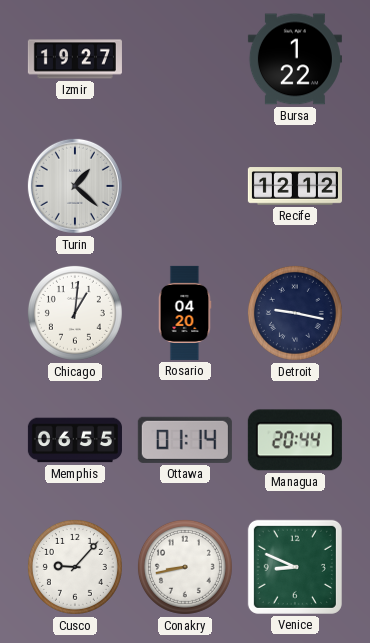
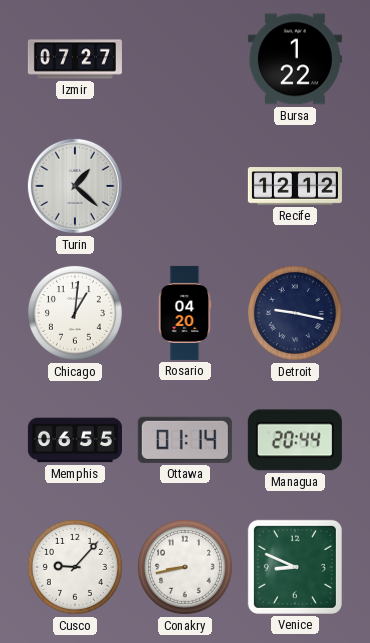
Izmir: 19:27 -> 07:27 (75, 59)
